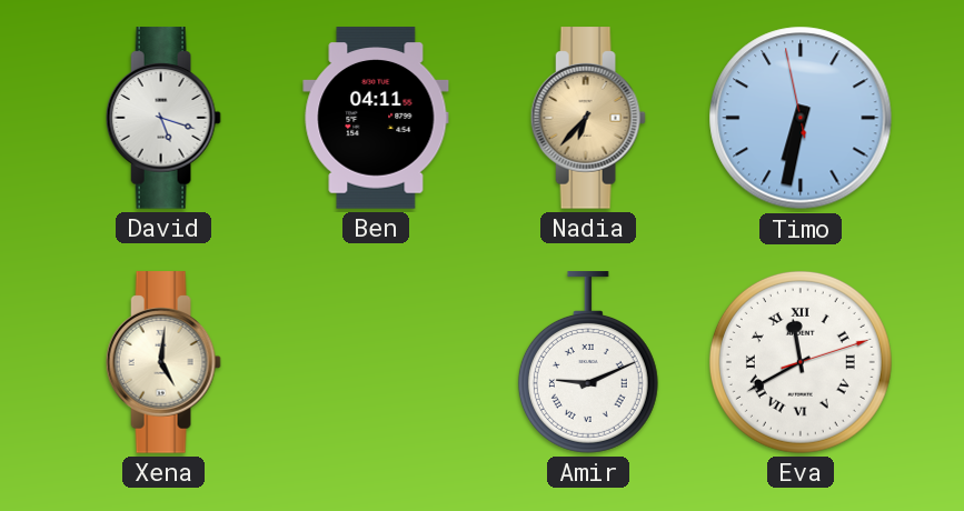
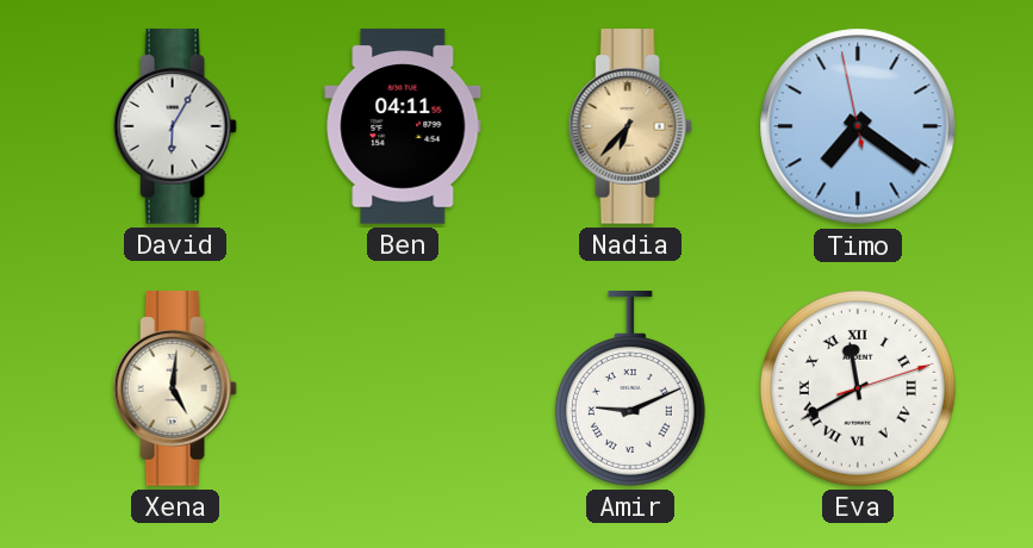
David: 5:18 -> 6:05 (175, 126)
Timo: 6:31 -> 7:20 (858, 126)
